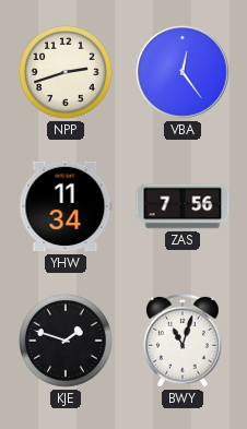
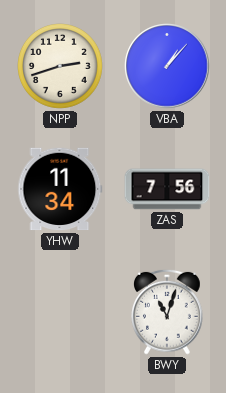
VBA: 12:24 -> 1:07 (167, 66)
KJE: 1:48 -> none (67, 342)
